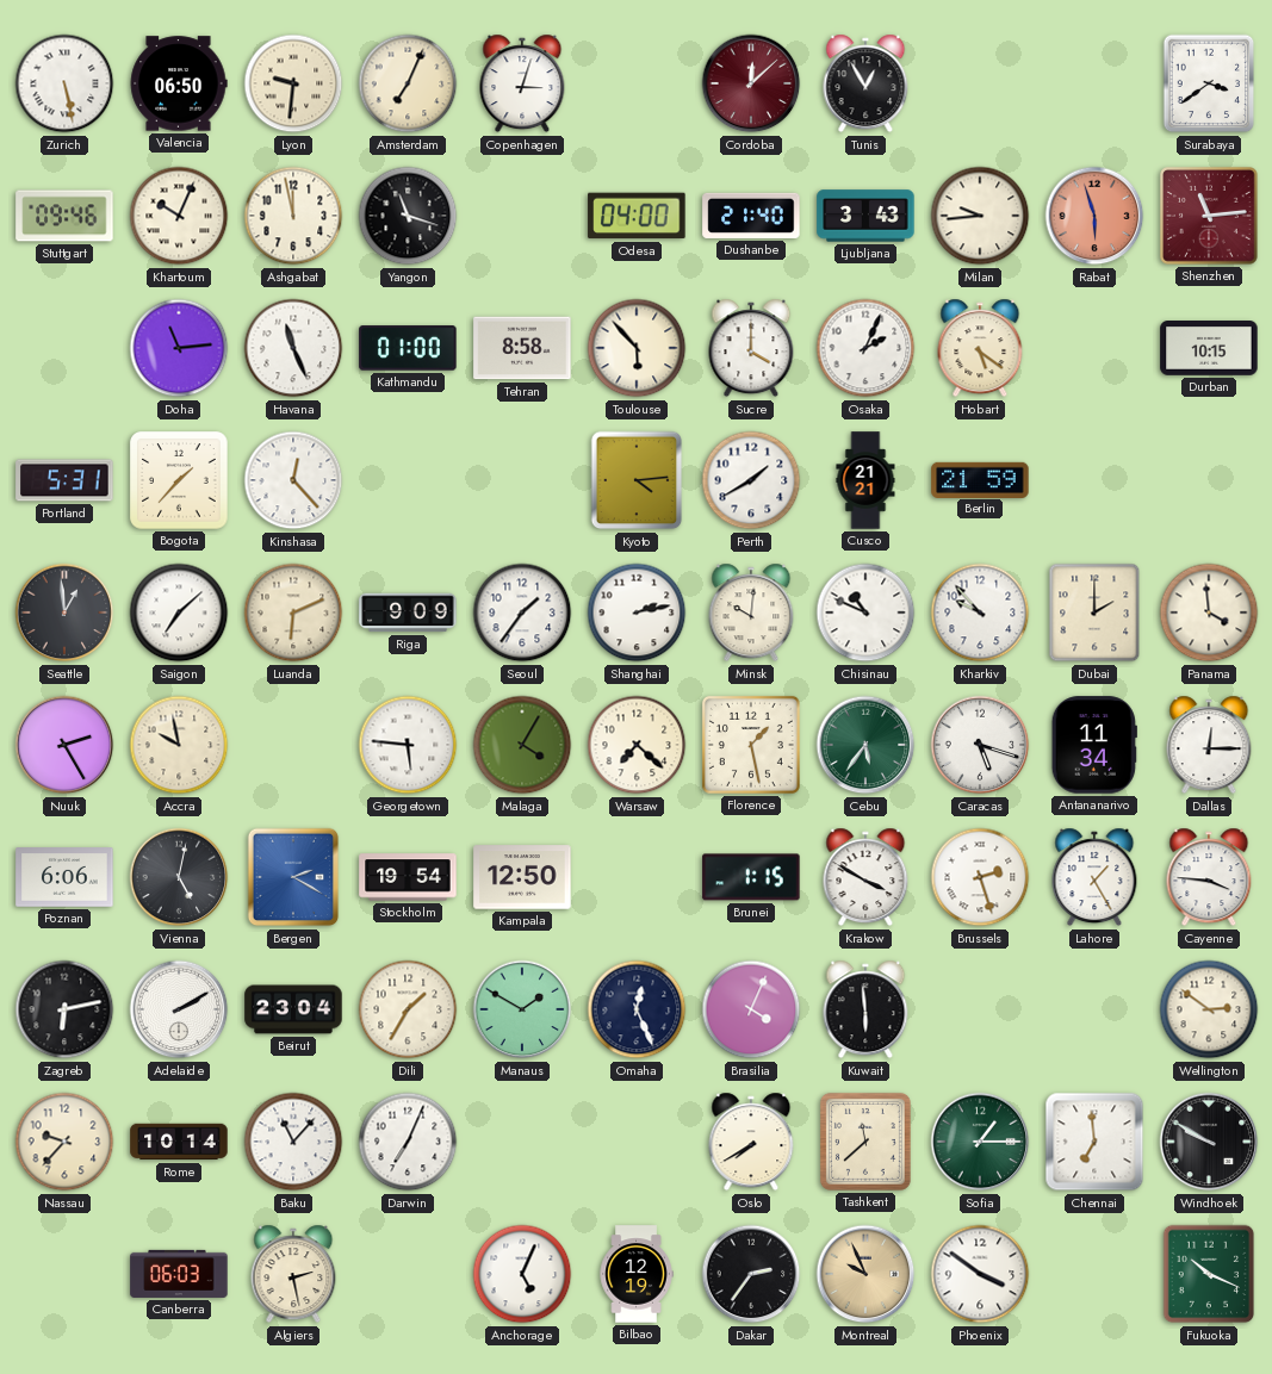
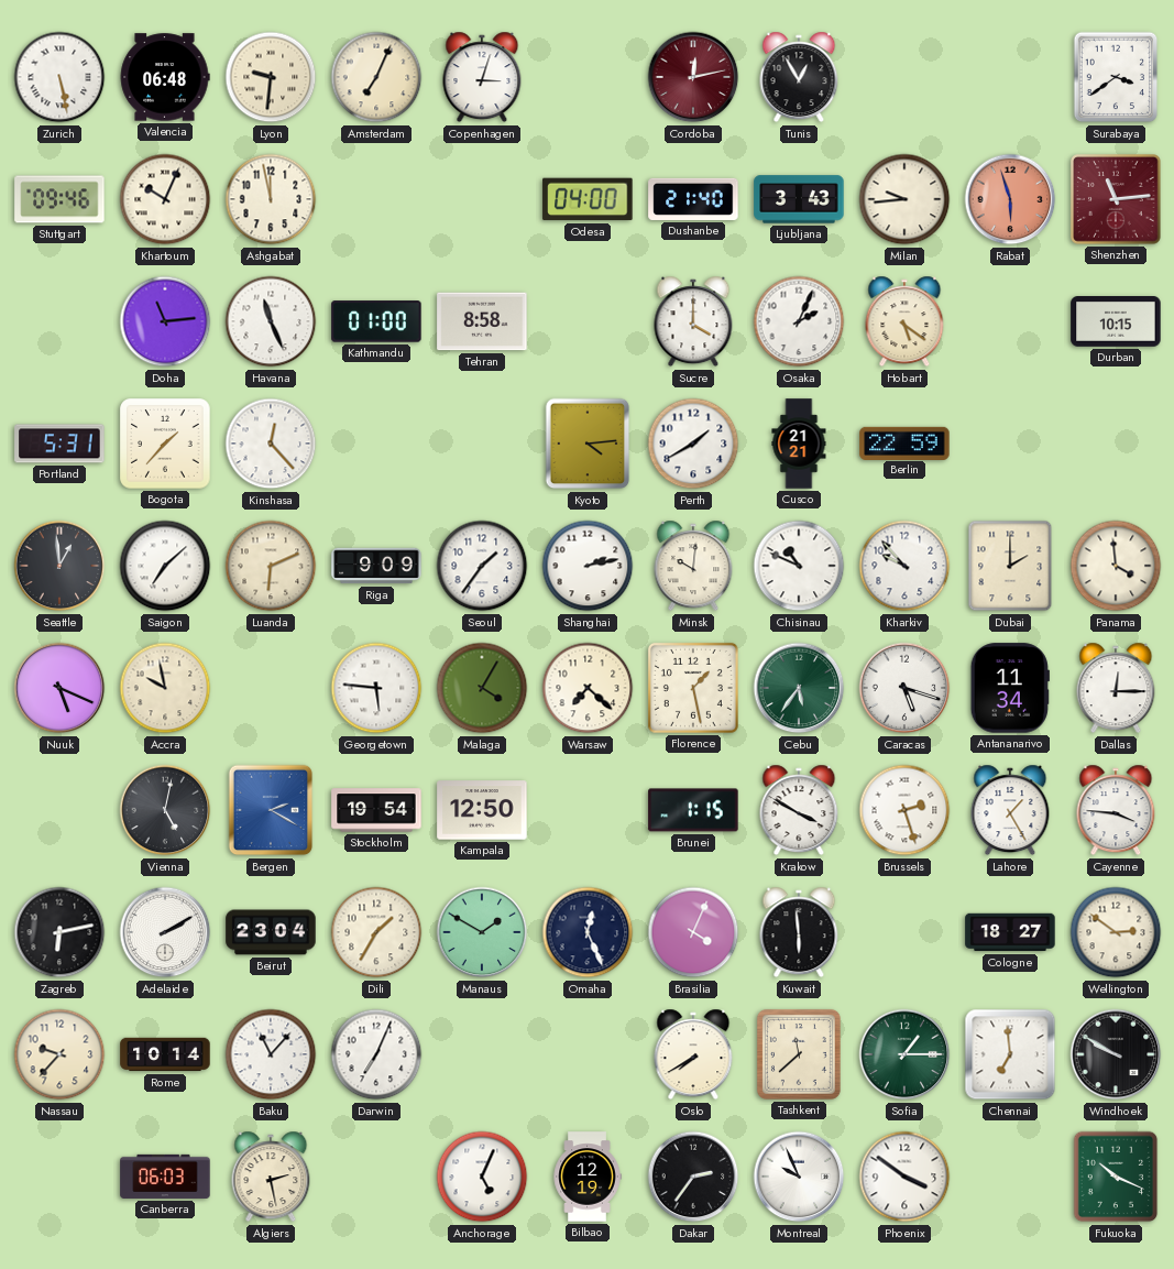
Valencia: 06:50 -> 06:48 (165, 77)
Cordoba: 12:08 -> 12:13 (693, 77)
Yangon: 11:18 -> none (408, 216)
Toulouse: 5:53 -> none (637, 348)
Berlin: 21:59 -> 22:59 (904, 442)
Nuuk: 2:25 -> 5:19 (59, 688)
Poznan: 6:06 -> none (64, 877)
Cologne: none -> 18:27 (1010, 932)
Montreal dial: champagne -> white (799, 1177)
